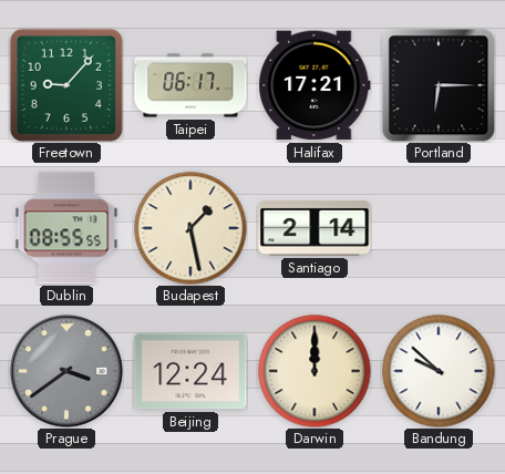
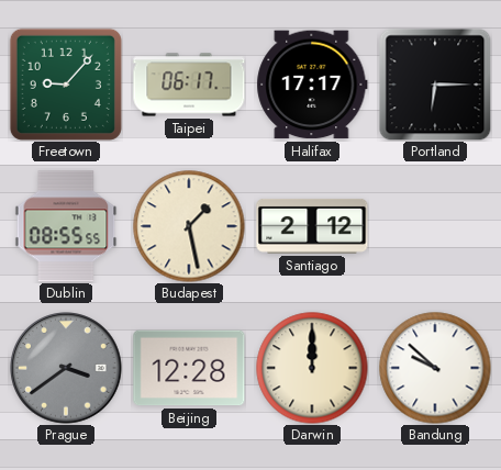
Halifax: 17:21 -> 17:17 (312, 85)
Santiago: 2:14 -> 2:12 (312, 226)
Beijing: 12:24 -> 12:28 (189, 368)
